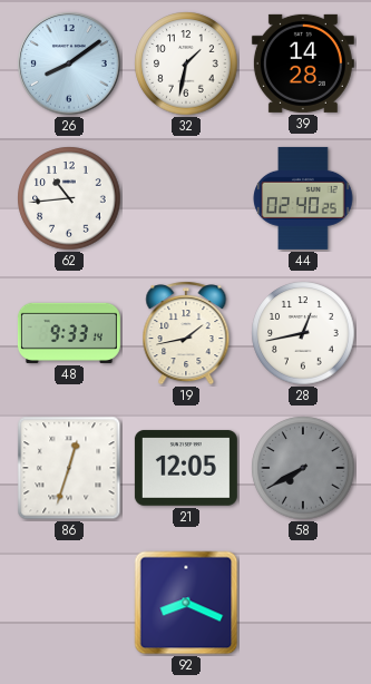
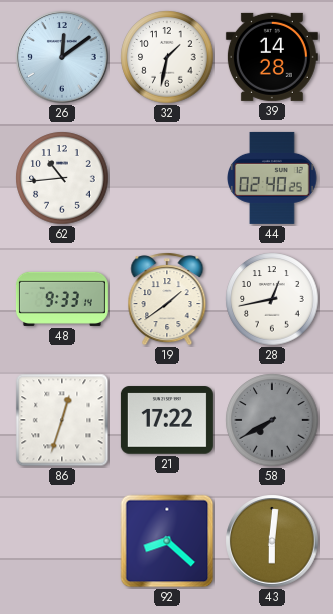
26: 8:09 -> 12:09 (62, 57)
19: 1:43 -> 1:39 (167, 299)
21: 12:05 -> 17:22 (167, 420)
92: 8:19 -> 8:22 (167, 541)
43: none -> 6:01 (272, 541)
